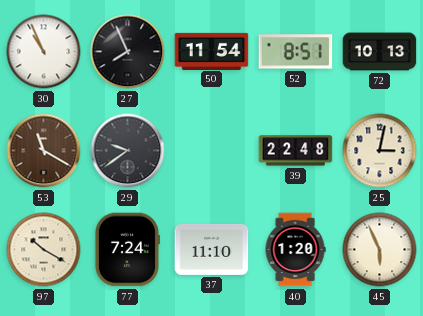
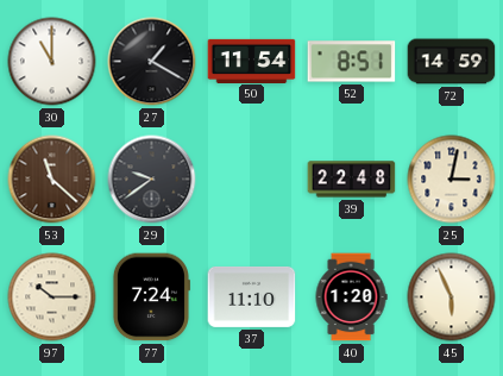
30: 10:56 -> 11:00 (52, 62)
27: 7:56 -> 1:20 (152, 62)
72: 10:13 -> 14:59 (452, 62)
53: 11:20 -> 11:22 (52, 180)
97: 10:20 -> 10:15 (52, 297)
